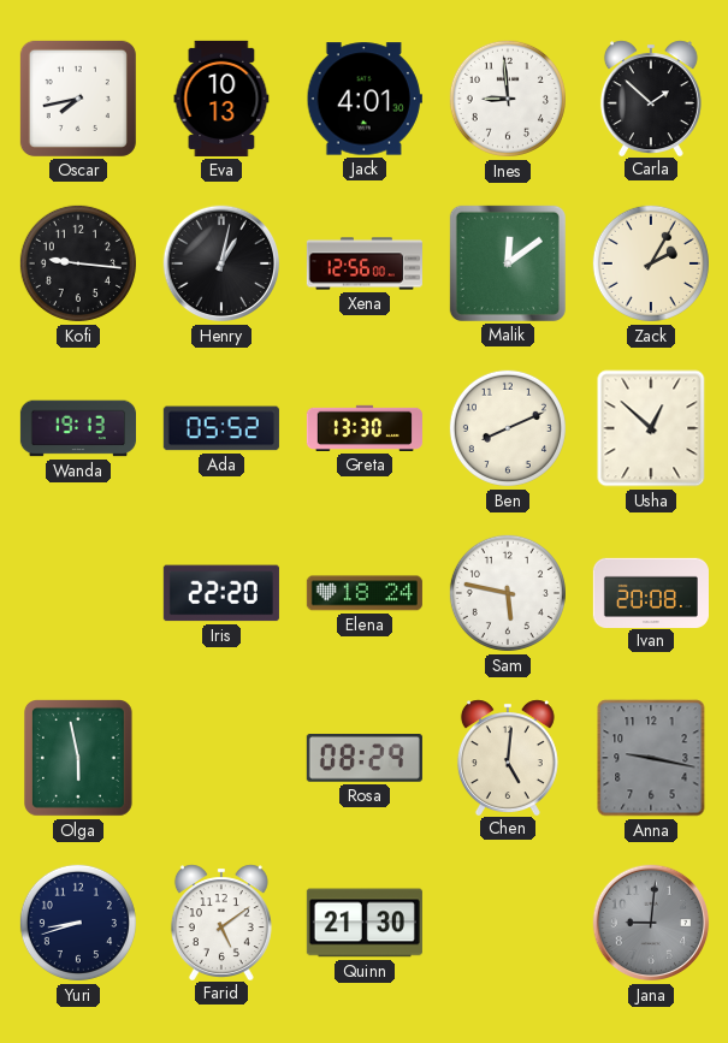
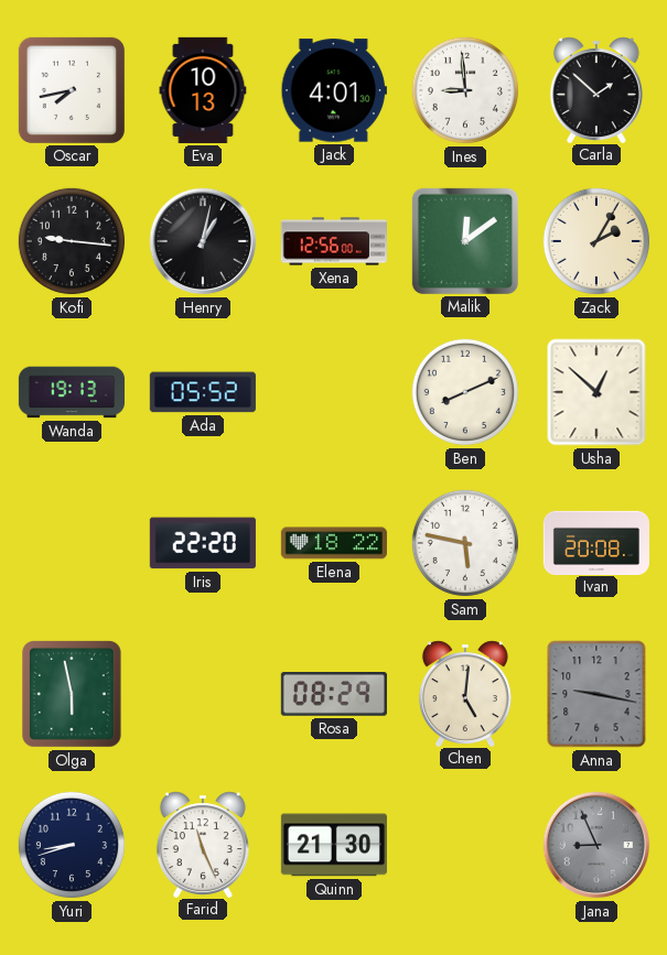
Greta: 13:30 -> none (365, 428)
Elena: 18:24 -> 18:22 (334, 543)
Farid: 5:09 -> 11:26 (203, 844)
Jana: 9:01 -> 8:56 (596, 845)
